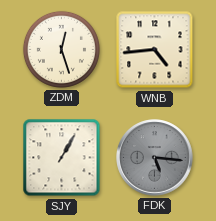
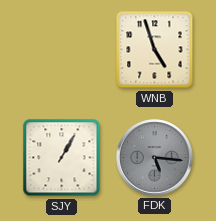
ZDM: 12:27 -> none (61, 49)
WNB: 4:44 -> 4:57 (155, 50)
